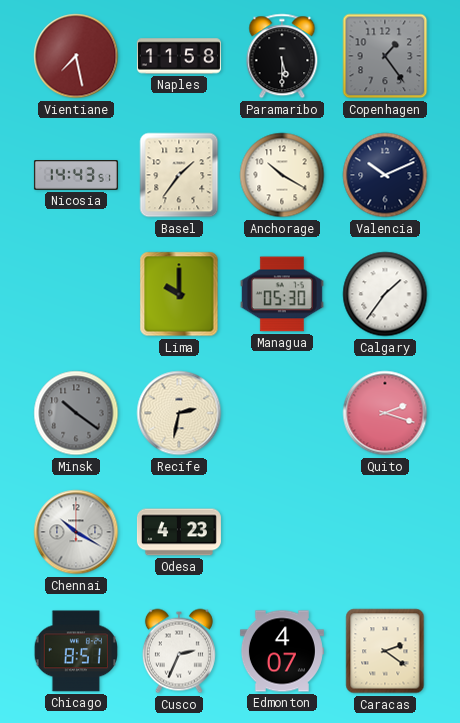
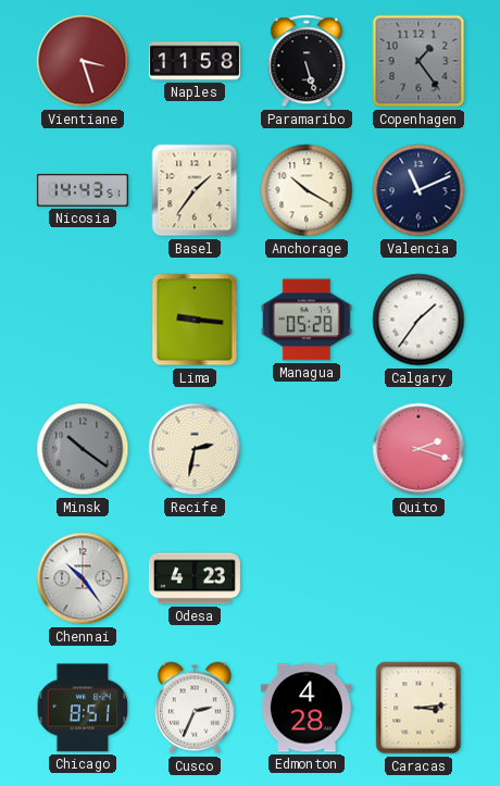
Vientiane: 7:28 -> 3:27 (83, 61)
Paramaribo: 5:30 -> 5:27 (307, 61)
Valencia: 10:11 -> 11:11 (418, 190)
Lima: 10:00 -> 9:16 (195, 320)
Managua: 05:30 -> 05:28 (307, 320)
Chennai: 10:20 -> 10:24 (83, 578)
Edmonton: 4:07 -> 4:28 (307, 708)
Caracas: 2:21 -> 3:14 (418, 708)
